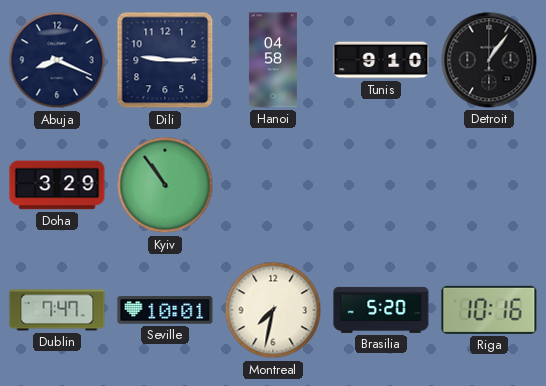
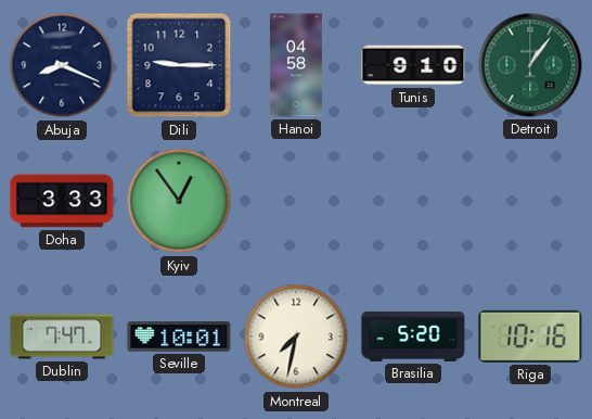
Detroit dial: black -> green (530, 65)
Doha: 3:29 -> 3:33 (62, 201)
Kyiv: 10:54 -> 12:54 (179, 201)
